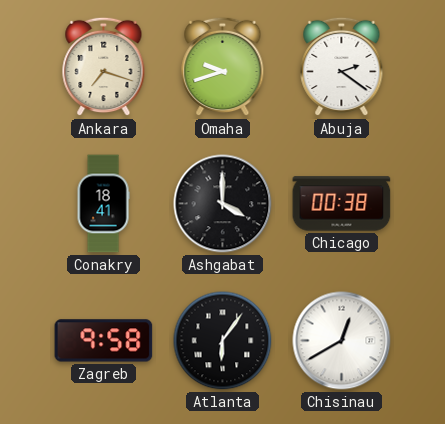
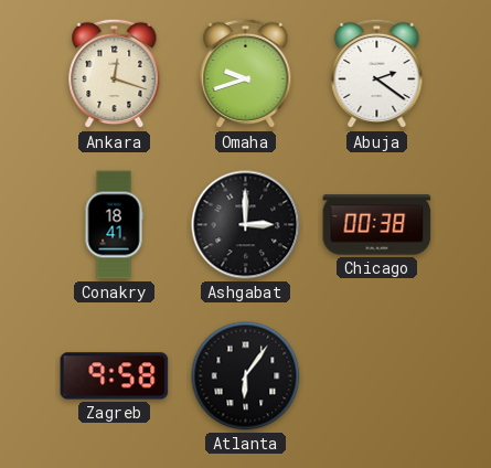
Ankara: 7:18 -> 12:18 (115, 74)
Ashgabat: 4:00 -> 3:00 (246, 225)
Chisinau: 12:40 -> none (342, 341)
